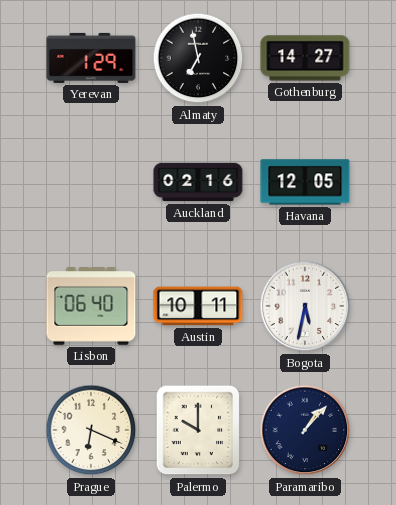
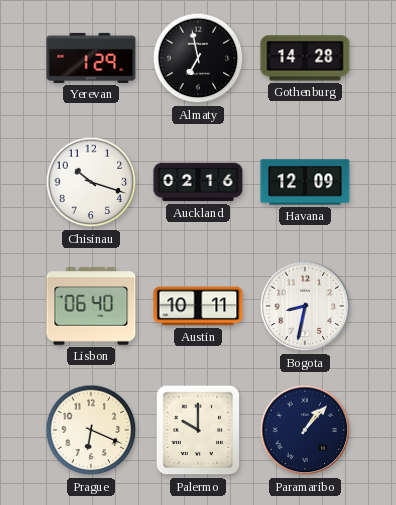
Gothenburg: 14:27 -> 14:28 (305, 58)
Chisinau: none -> 10:18 (91, 182)
Havana: 12:05 -> 12:09 (305, 182)
Bogota: 5:32 -> 8:32 (305, 306)
